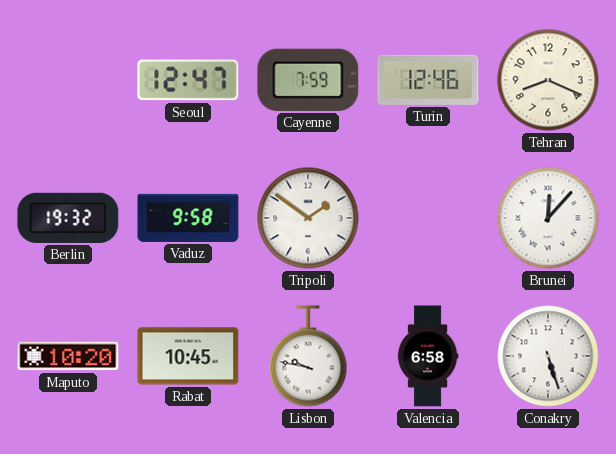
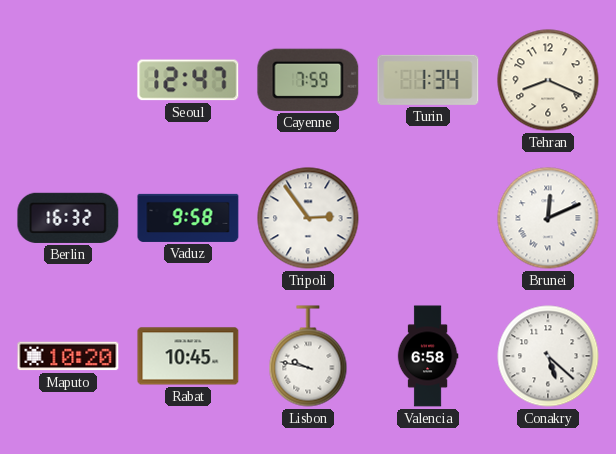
Turin: 12:46 -> 1:34 (428, 80)
Berlin: 19:32 -> 16:32 (68, 218)
Tripoli: 1:51 -> 2:54 (308, 218)
Brunei: 12:07 -> 12:11 (548, 218)
Conakry: 5:27 -> 5:22 (548, 356)
